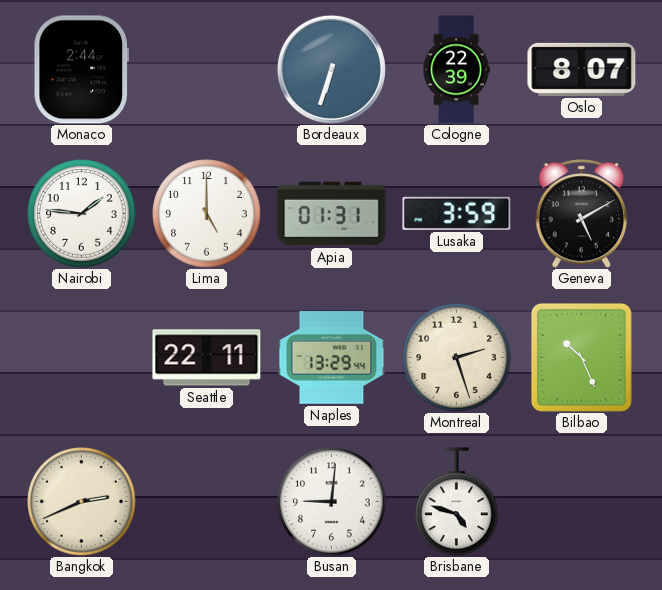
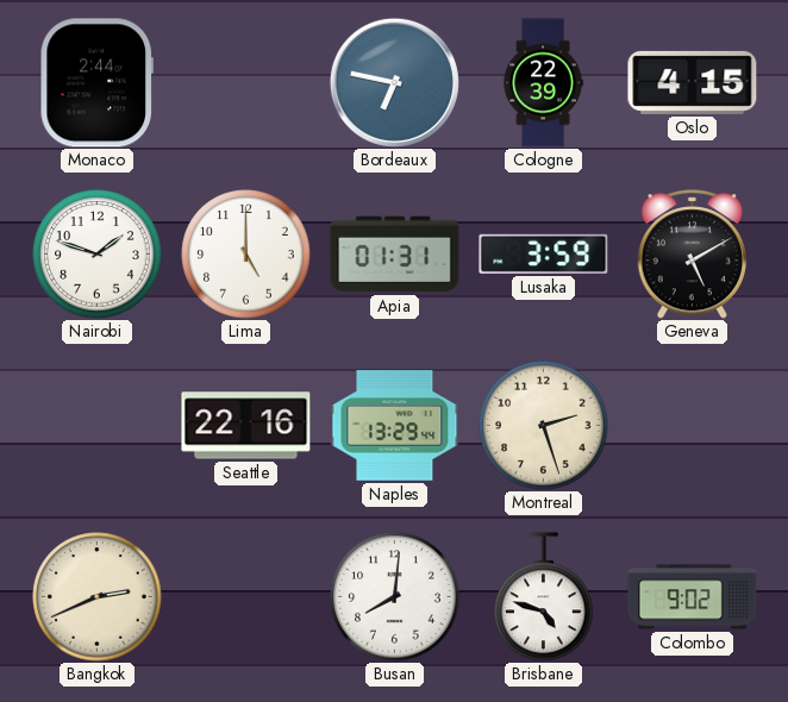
Bordeaux: 6:33 -> 6:47 (394, 82)
Oslo: 8:07 -> 4:15 (693, 82)
Nairobi: 1:46 -> 1:48 (98, 255)
Seattle: 22:11 -> 22:16 (246, 426)
Bilbao: 10:26 -> none (581, 357)
Busan: 9:01 -> 8:01 (395, 597)
Colombo: none -> 9:02 (693, 597)
